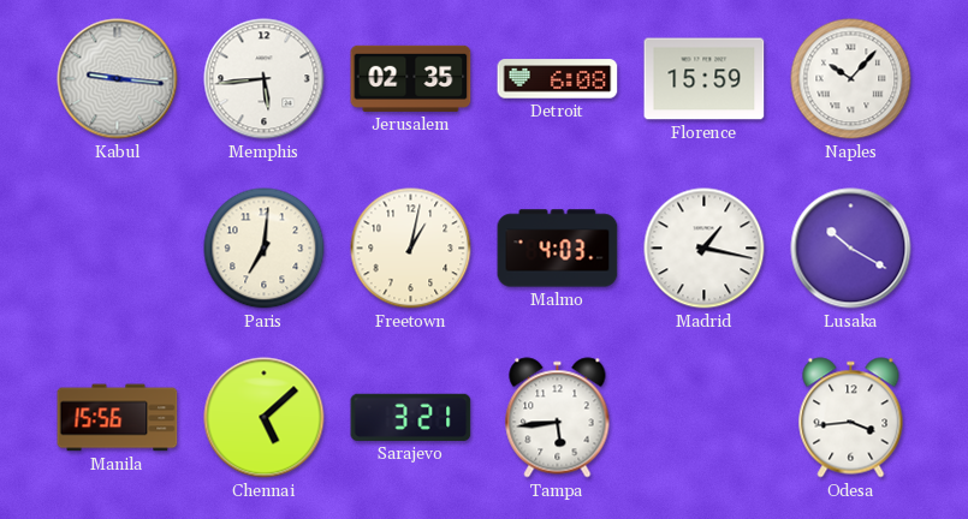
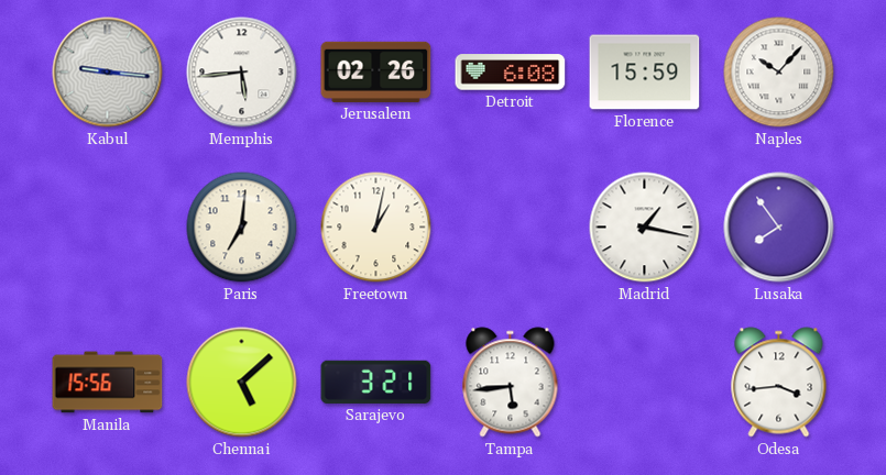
Jerusalem: 02:35 -> 02:26 (376, 71)
Malmo: 4:03 -> none (558, 249)
Lusaka: 10:20 -> 7:54 (779, 228)
